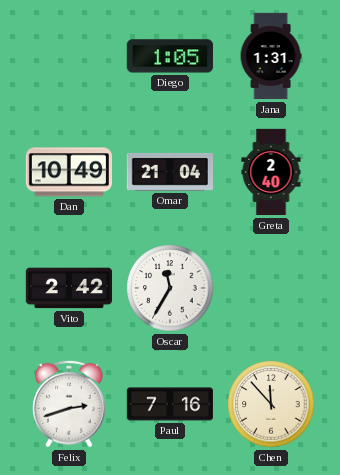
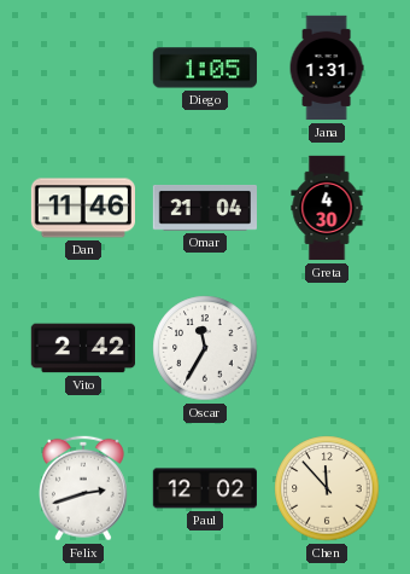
Dan: 10:49 -> 11:46 (82, 208)
Greta: 2:40 -> 4:30 (327, 208)
Paul: 7:16 -> 12:02 (204, 488)
